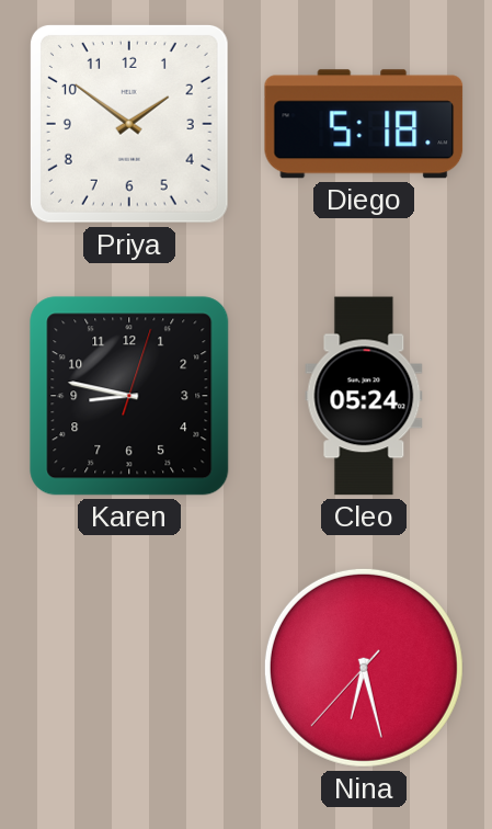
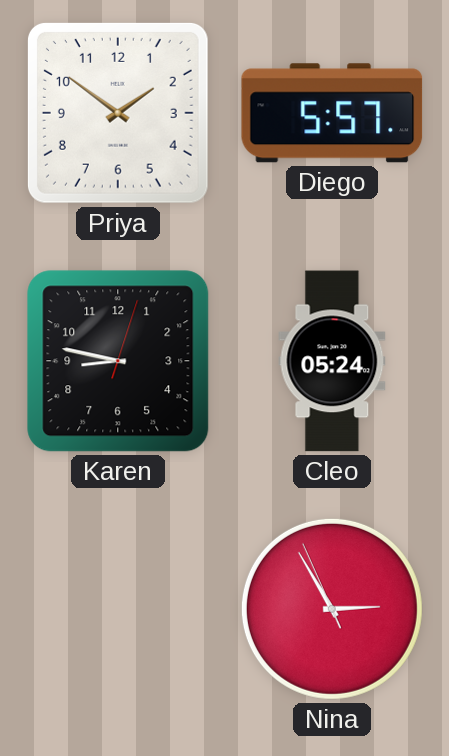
Diego: 5:18 -> 5:57 (332, 113)
Nina: 6:27 -> 2:54 (332, 609)
